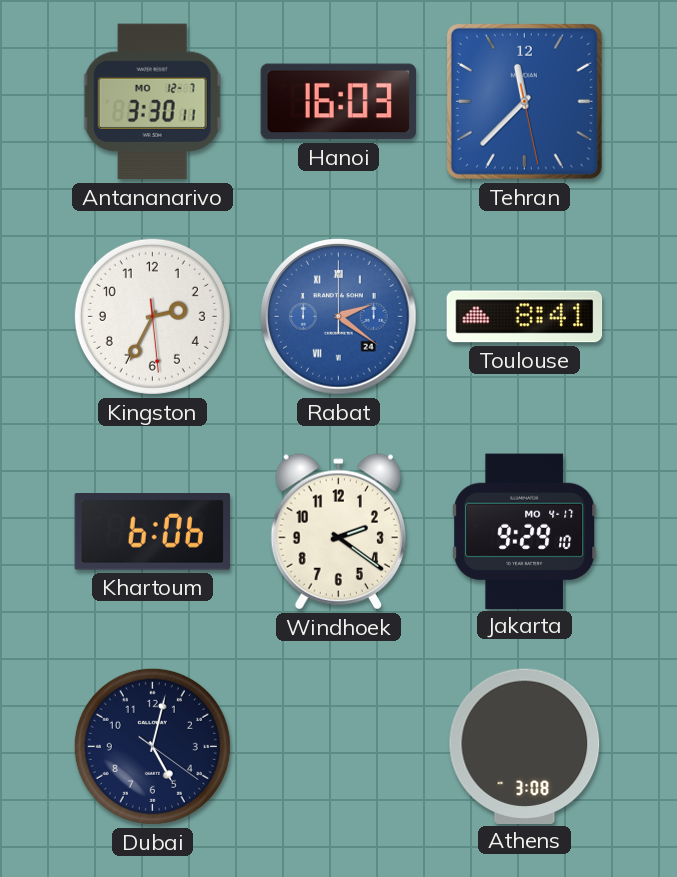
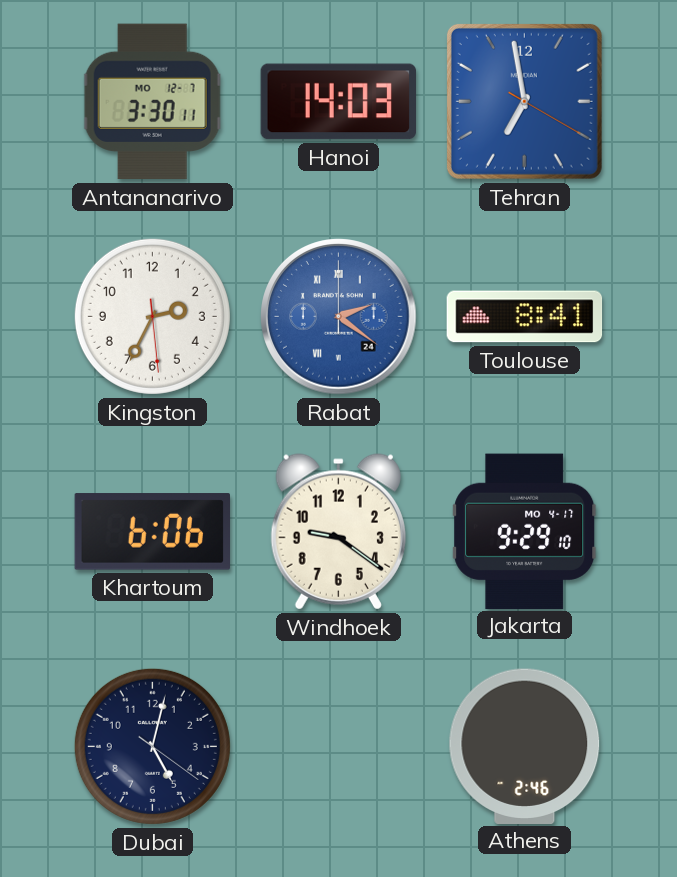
Hanoi: 16:03 -> 14:03 (339, 102)
Tehran: 11:37 -> 6:58 (524, 101)
Windhoek: 2:21 -> 9:21 (338, 532)
Athens: 3:08 -> 2:46 (525, 746)
